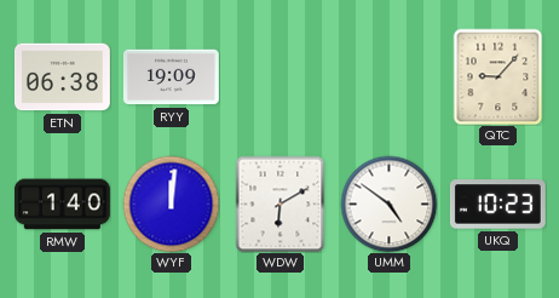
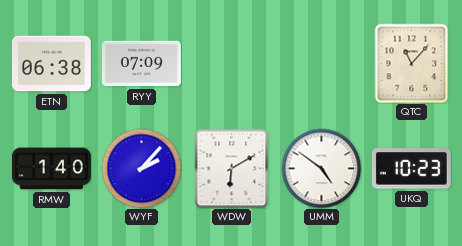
RYY: 19:09 -> 07:09 (142, 64)
QTC: 9:07 -> 11:07 (412, 63)
WYF: 12:01 -> 2:07 (141, 168)
